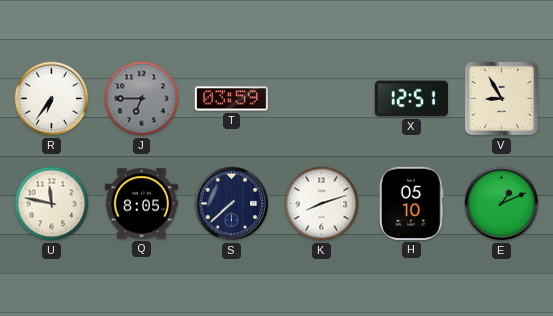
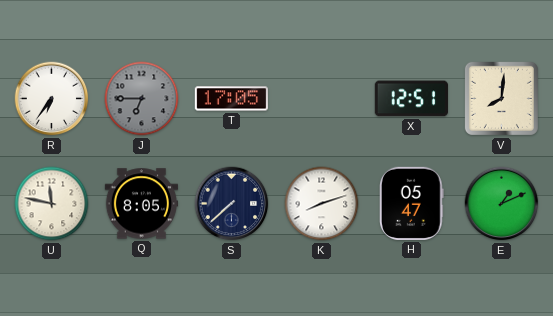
T: 03:59 -> 17:05 (231, 99)
V: 8:55 -> 8:01 (501, 98)
H: 05:10 -> 05:47 (412, 203)
